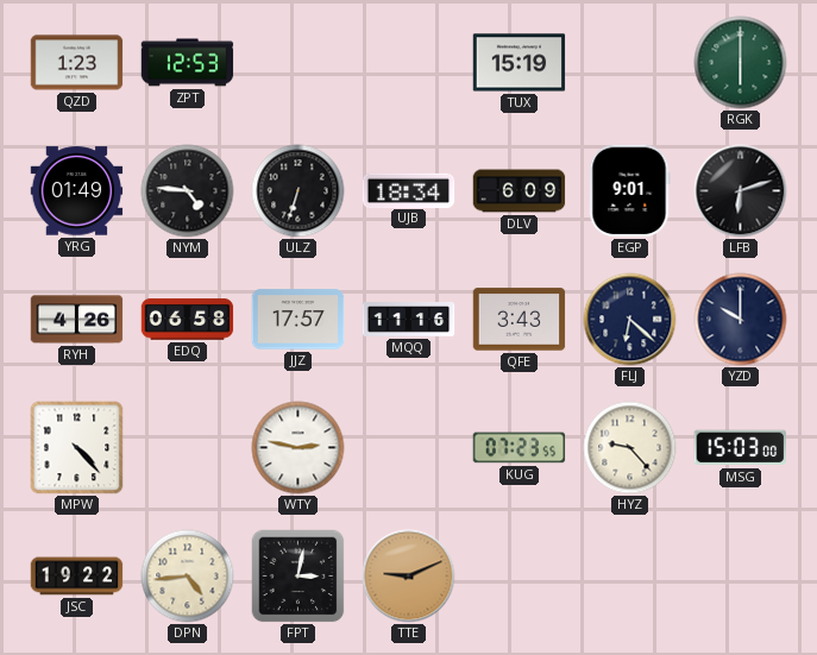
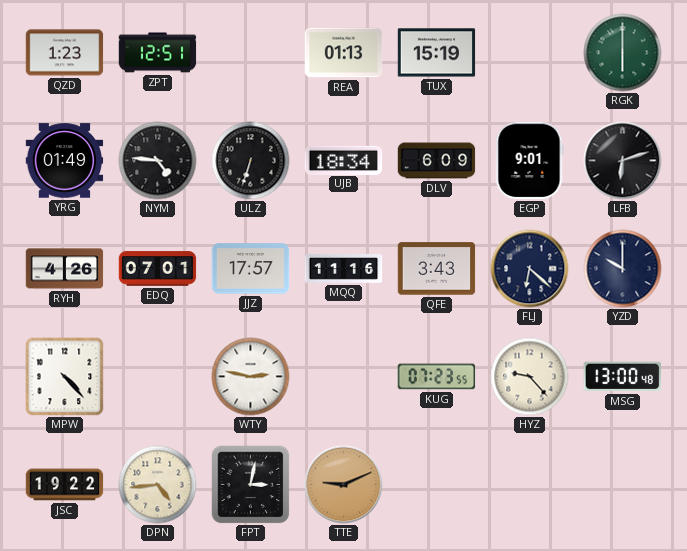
ZPT: 12:53 -> 12:51 (158, 53)
REA: none -> 01:13 (344, 53)
EDQ: 06:58 -> 07:01 (158, 269)
MSG: 15:03 -> 13:00 (623, 377)
